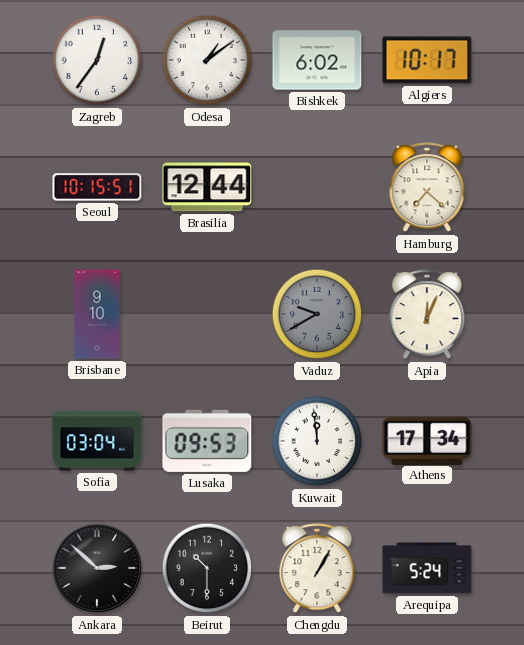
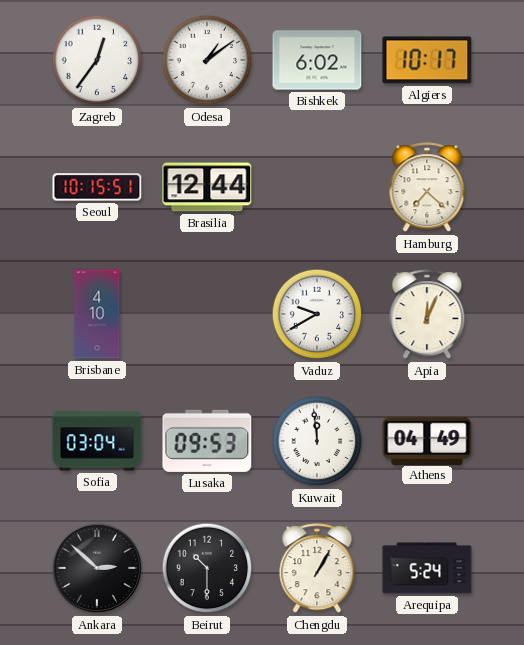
Brisbane: 9:10 -> 4:10 (97, 314)
Vaduz dial: grey -> white (317, 314)
Athens: 17:34 -> 04:49 (427, 440)
